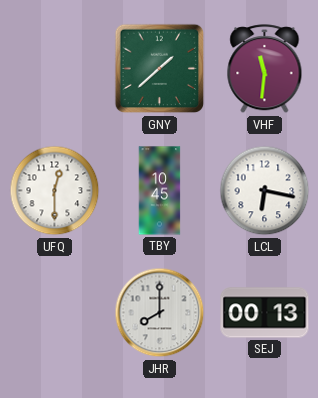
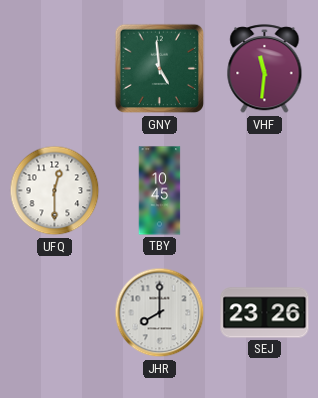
GNY: 1:38 -> 4:59 (160, 69)
LCL: 6:17 -> none (265, 191)
SEJ: 00:13 -> 23:26 (265, 313)
